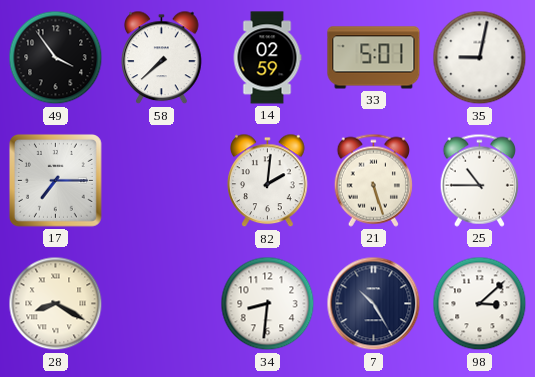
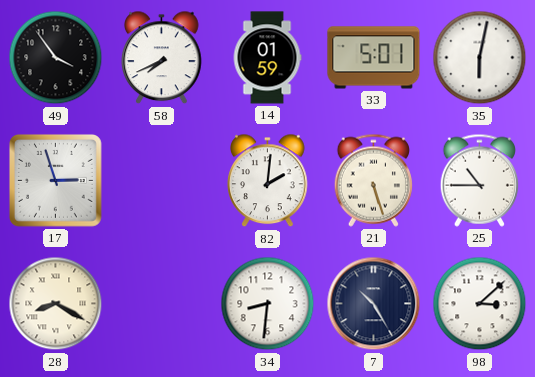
58: 7:38 -> 7:41 (162, 58)
14: 02:59 -> 01:59 (267, 58)
35: 9:02 -> 6:02 (480, 58)
17: 7:15 -> 2:57 (55, 180)
